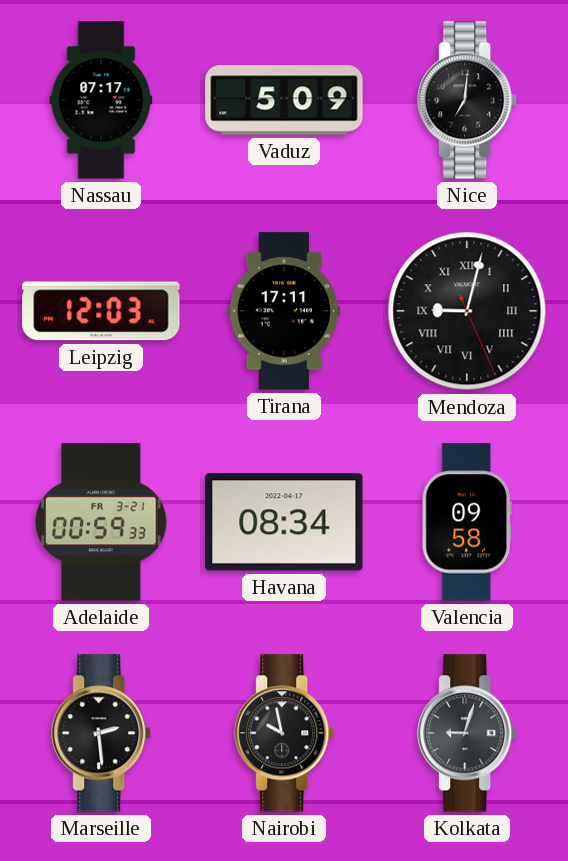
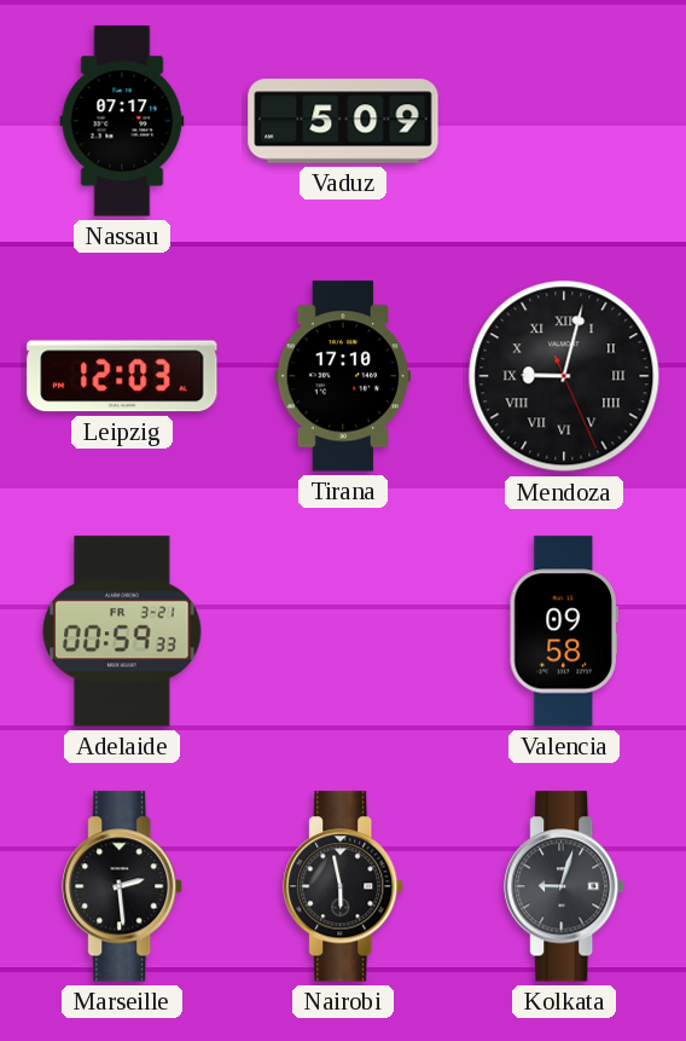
Nice: 7:01 -> none (468, 100)
Tirana: 17:11 -> 17:10 (343, 376)
Havana: 08:34 -> none (284, 522)
Nairobi: 9:58 -> 5:58 (344, 886)
